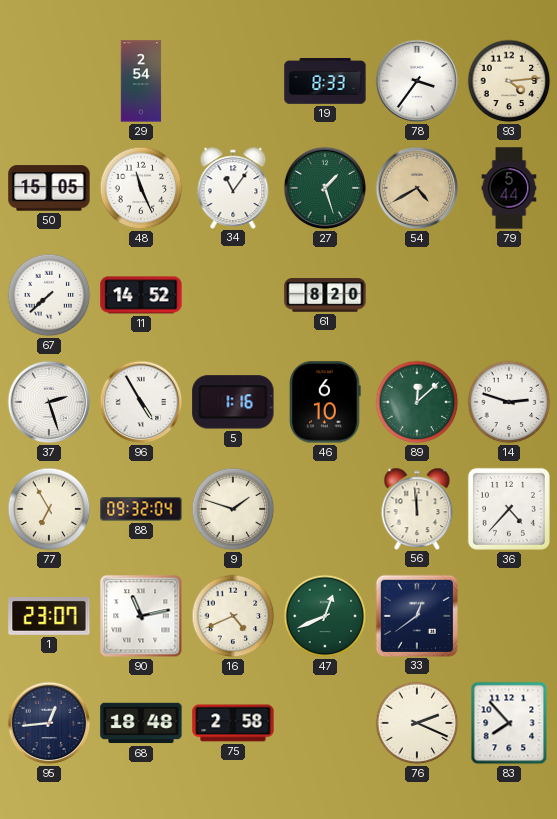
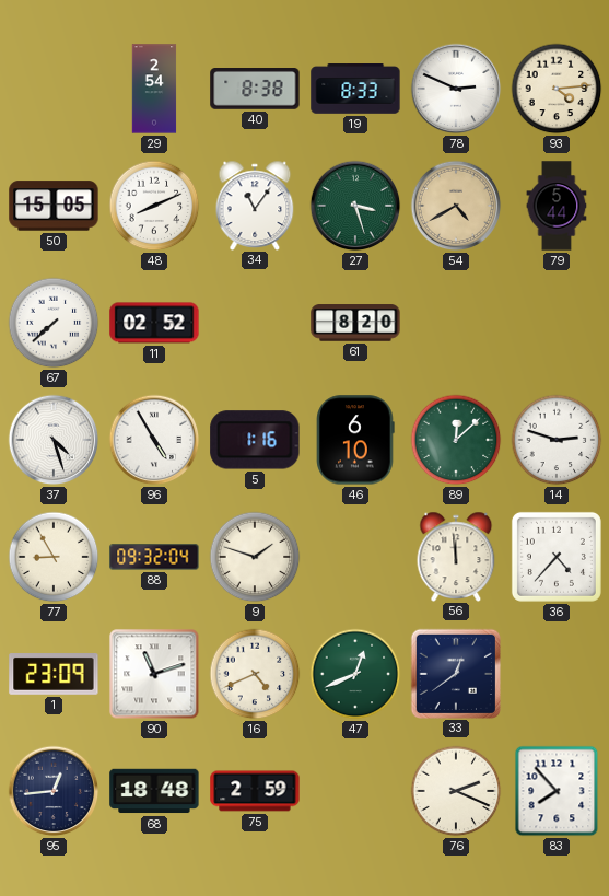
40: none -> 8:38 (255, 90)
78: 3:36 -> 2:49 (456, 89)
48: 11:26 -> 8:11 (154, 206)
27: 1:27 -> 3:27 (355, 206)
11: 14:52 -> 02:52 (154, 323)
37: 2:27 -> 4:27 (54, 440)
77: 6:55 -> 8:55 (54, 557)
1: 23:07 -> 23:09 (54, 675)
90: 11:13 -> 11:12 (154, 674)
75: 2:58 -> 2:59 (255, 791)
